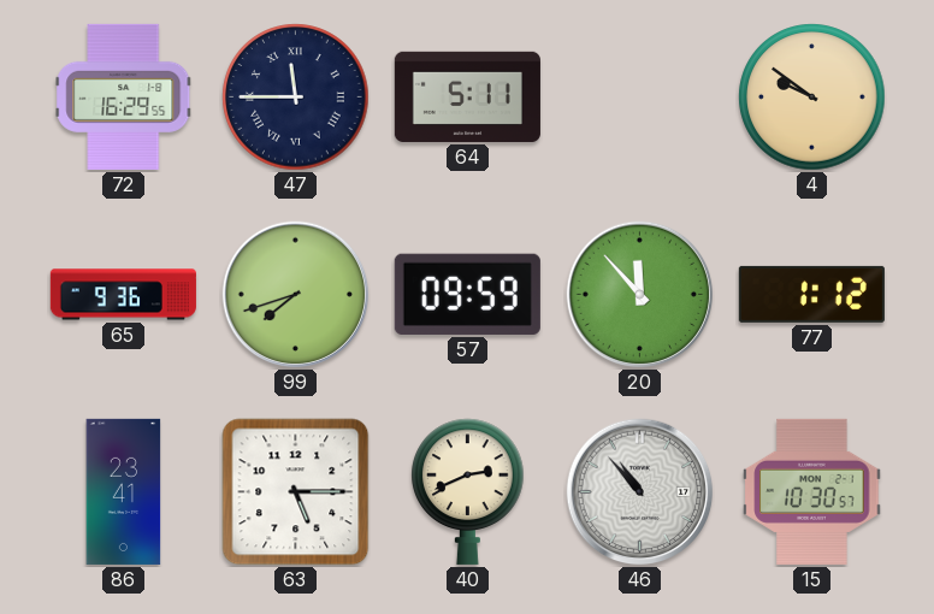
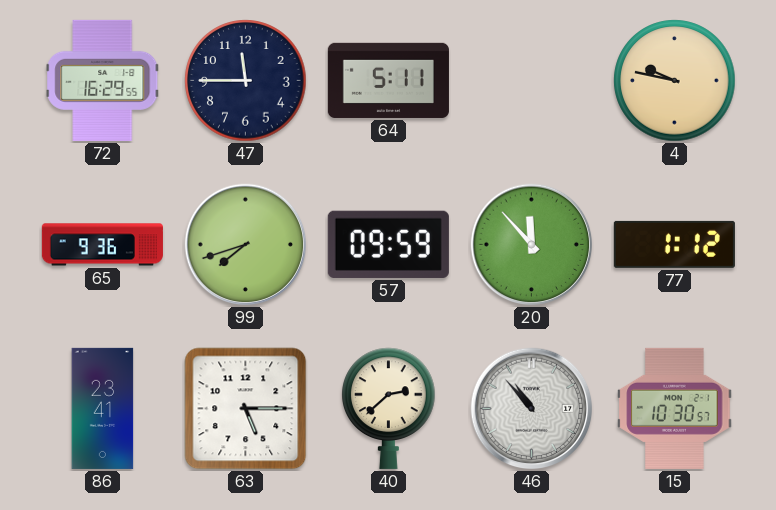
47 numerals: Roman -> Arabic (246, 81)
4: 9:51 -> 9:47 (675, 81)
40: 2:41 -> 2:38 (389, 408)
